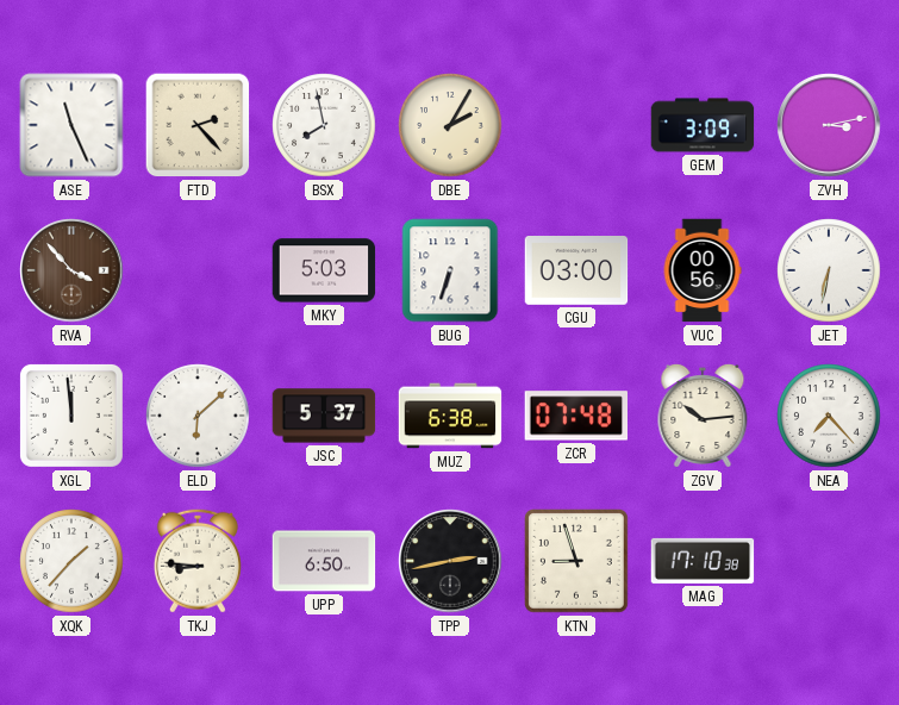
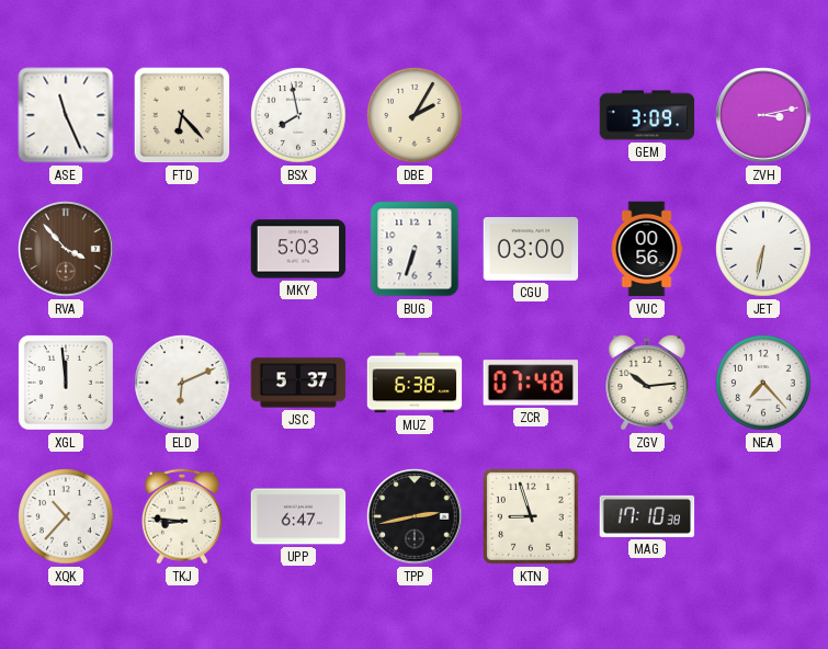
FTD: 2:23 -> 6:23 (182, 115)
ELD: 6:08 -> 6:11 (182, 383)
XQK: 1:37 -> 10:37 (66, 516)
UPP: 6:50 -> 6:47 (298, 516)
